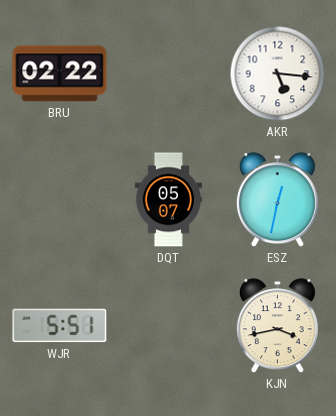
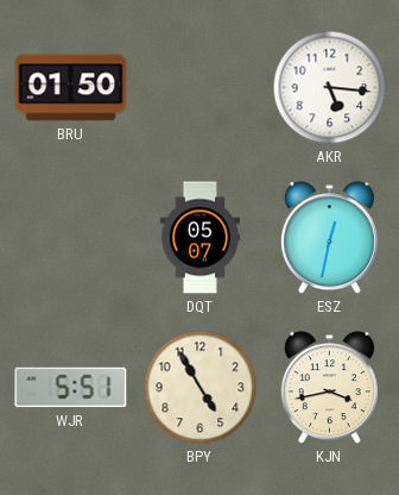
BRU: 02:22 -> 01:50 (71, 88)
BPY: none -> 4:55 (201, 388)
